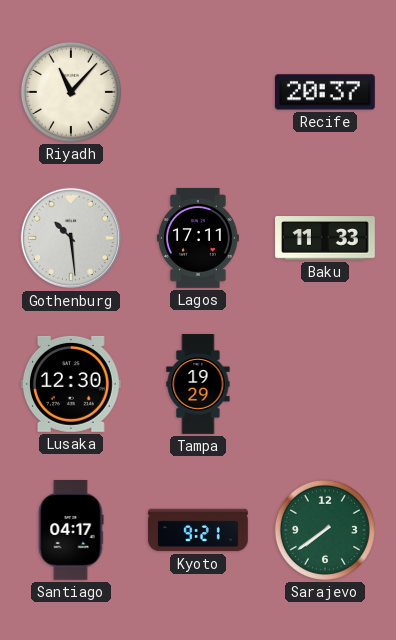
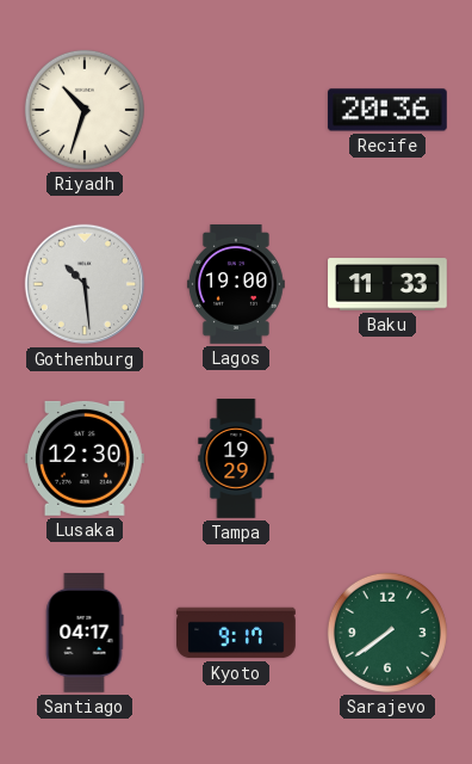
Riyadh: 11:07 -> 10:33 (85, 110)
Recife: 20:37 -> 20:36 (387, 110)
Lagos: 17:11 -> 19:00 (236, 285)
Kyoto: 9:21 -> 9:17 (236, 633)
